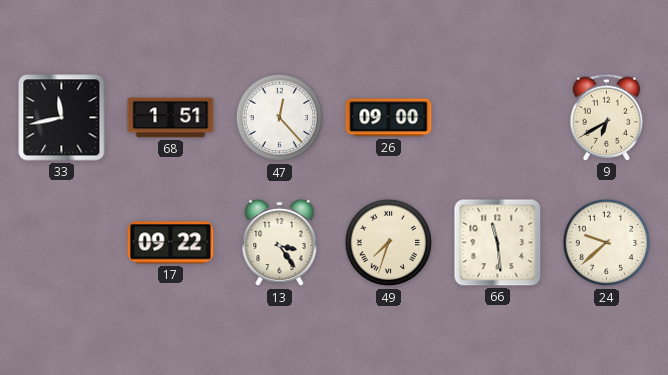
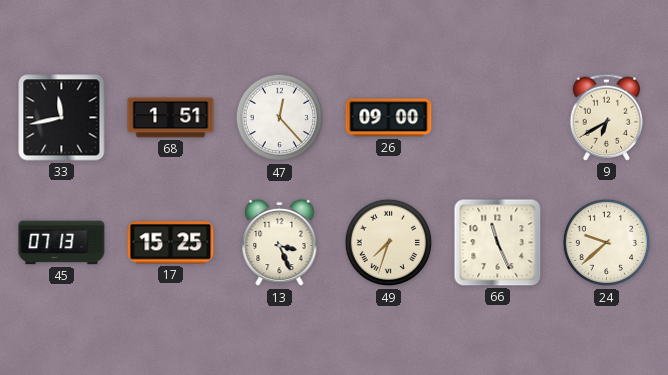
45: none -> 07:13 (62, 243)
17: 09:22 -> 15:25 (171, 243)
13: 3:24 -> 3:26 (280, 243)
66: 11:29 -> 11:26 (498, 243)
